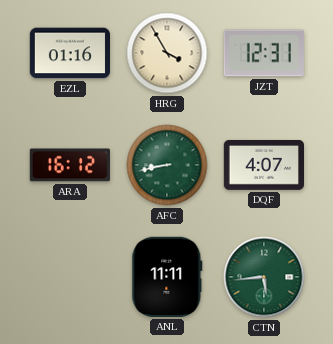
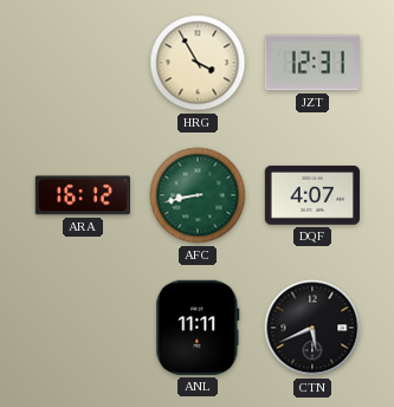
EZL: 01:16 -> none (69, 53)
CTN: 5:44 -> 5:41 (312, 328)
CTN dial: green -> black (312, 328)
